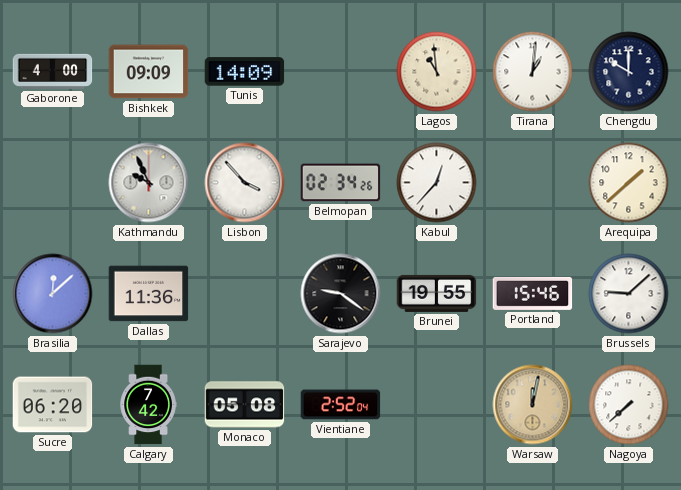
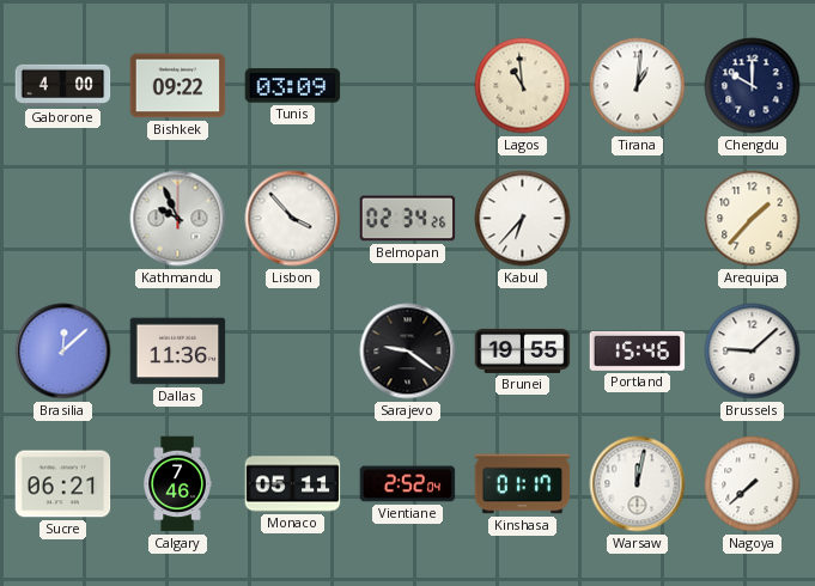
Bishkek: 09:09 -> 09:22 (178, 86)
Tunis: 14:09 -> 03:09 (293, 86)
Kabul: 12:37 -> 6:37 (523, 219)
Arequipa: 1:38 -> 1:37 (753, 219)
Sucre: 06:20 -> 06:21 (63, 484)
Calgary: 7:42 -> 7:46 (177, 484)
Monaco: 05:08 -> 05:11 (293, 484)
Kinshasa: none -> 01:17 (523, 484)
Warsaw dial: champagne -> white (638, 484)
